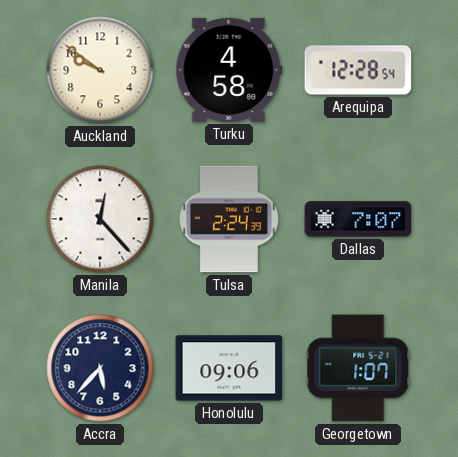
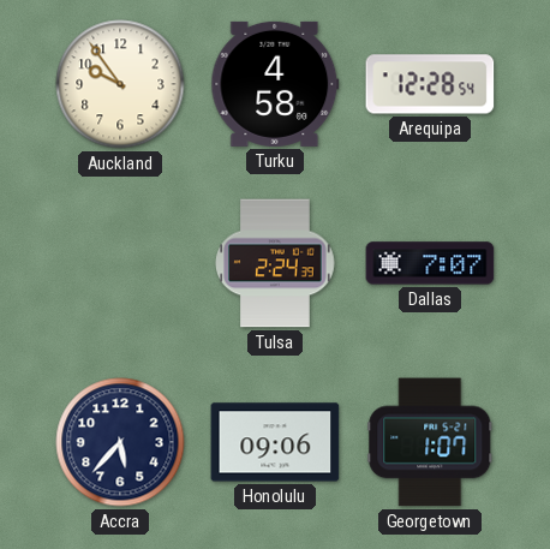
Auckland: 9:51 -> 9:54 (120, 84)
Manila: 12:23 -> none (100, 219)
